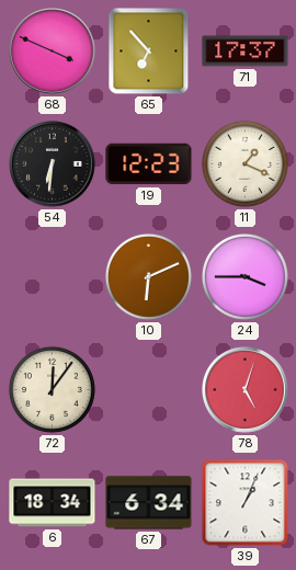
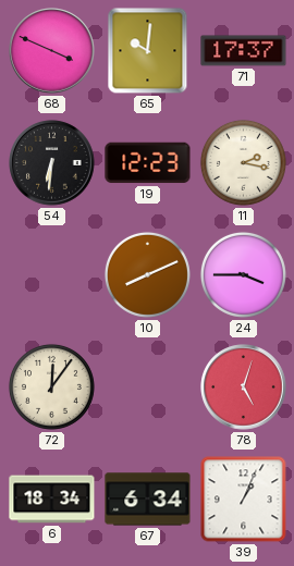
65: 6:53 -> 10:01 (148, 51)
11: 1:19 -> 2:17 (243, 162)
10: 6:11 -> 8:11 (147, 274)
